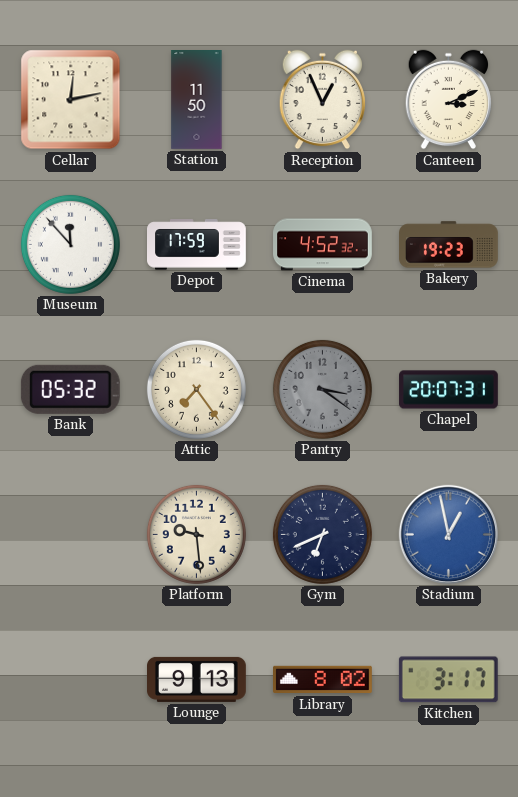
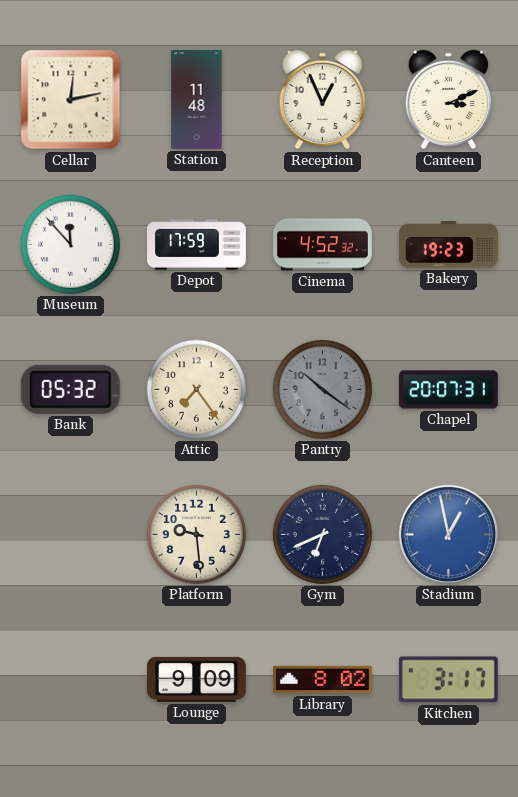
Station: 11:50 -> 11:48 (197, 100)
Pantry: 3:21 -> 10:21 (322, 389)
Lounge: 9:13 -> 9:09 (197, 679)
